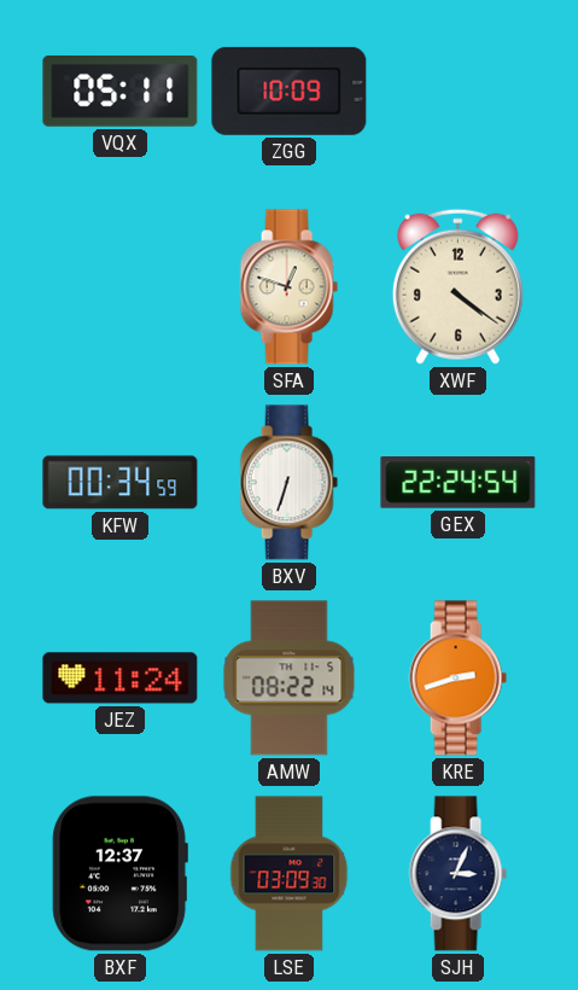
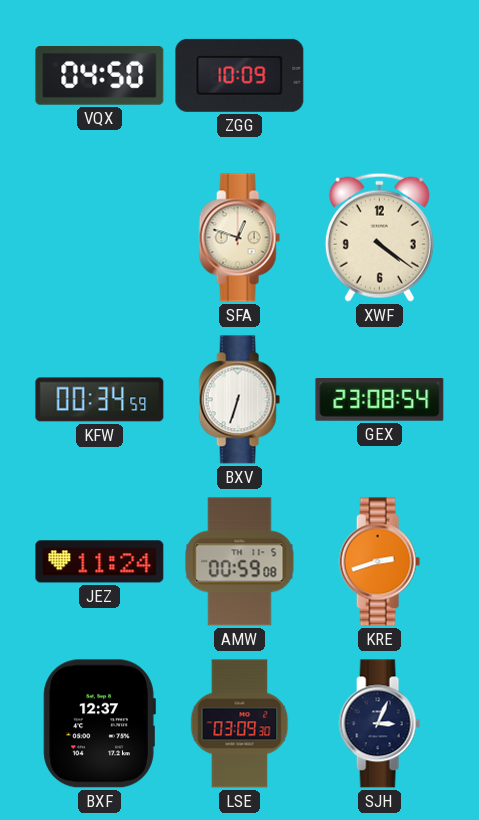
VQX: 05:11 -> 04:50 (100, 76)
GEX: 22:24 -> 23:08 (380, 400)
AMW: 08:22 -> 00:59 (240, 562)
